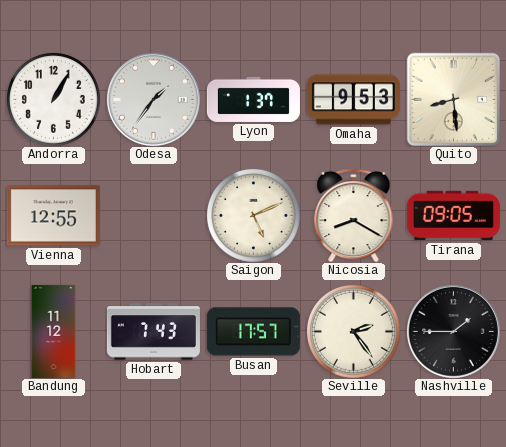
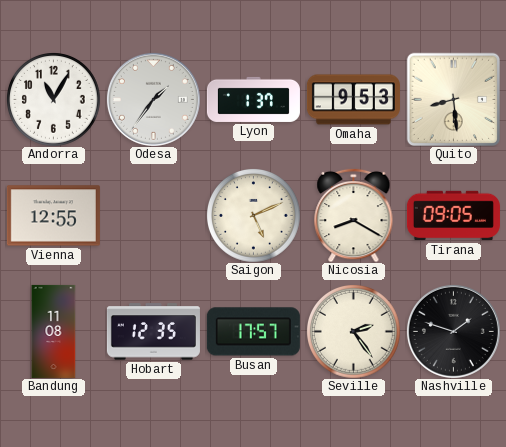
Andorra: 1:05 -> 11:05 (54, 100)
Bandung: 11:12 -> 11:08 (54, 331)
Hobart: 7:43 -> 12:35 (153, 332)
Nashville: 1:45 -> 1:48 (453, 331)
